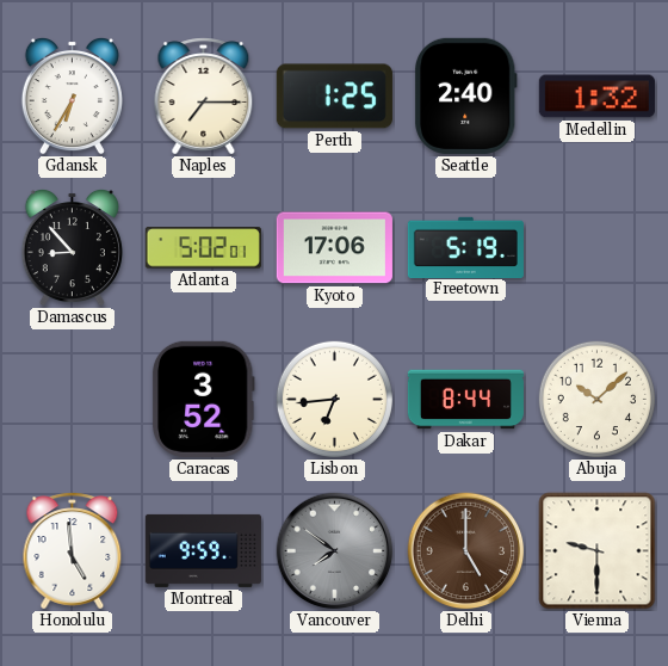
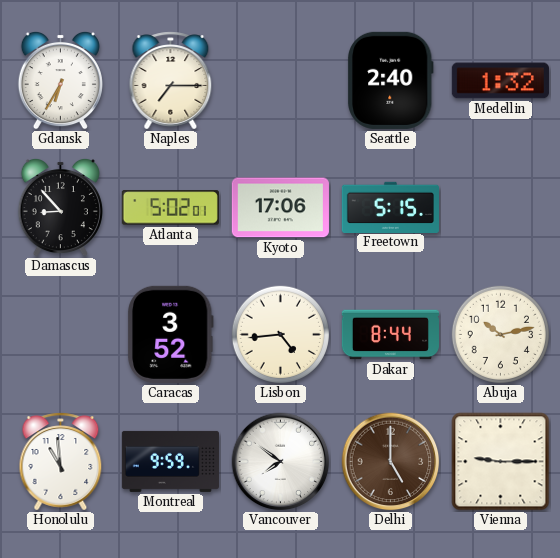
Perth: 1:25 -> none (334, 97)
Freetown: 5:19 -> 5:15 (390, 207)
Lisbon: 6:44 -> 4:44 (280, 334)
Abuja: 10:08 -> 10:13 (500, 334)
Honolulu: 4:59 -> 10:59 (61, 462)
Vancouver dial: grey -> white (281, 462)
Vienna: 9:30 -> 9:15 (501, 462)
